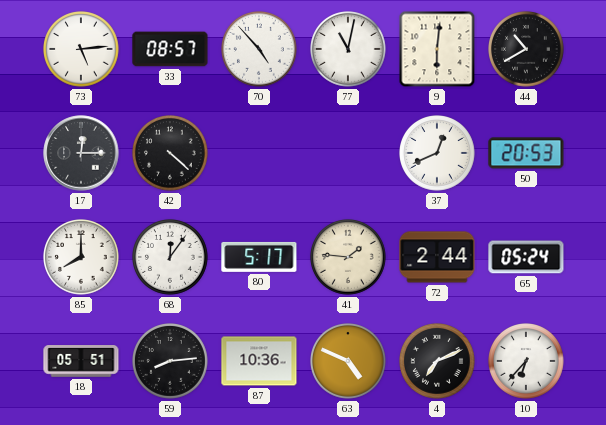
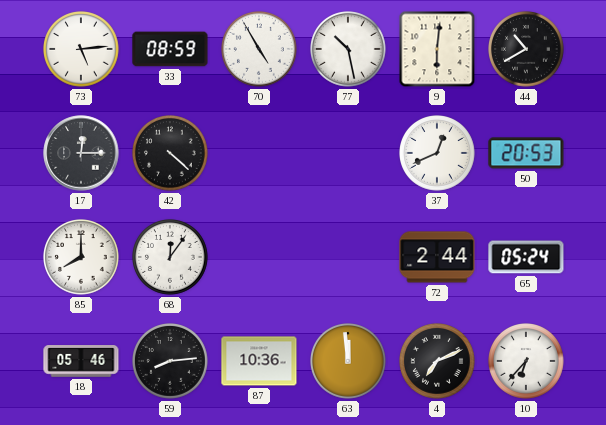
33: 08:57 -> 08:59 (170, 49)
70: 4:53 -> 4:55 (260, 50)
77: 11:02 -> 10:28 (349, 50)
80: 5:17 -> none (259, 257)
41: 1:46 -> none (349, 258)
18: 05:51 -> 05:46 (81, 361)
63: 4:49 -> 11:59 (349, 362)
